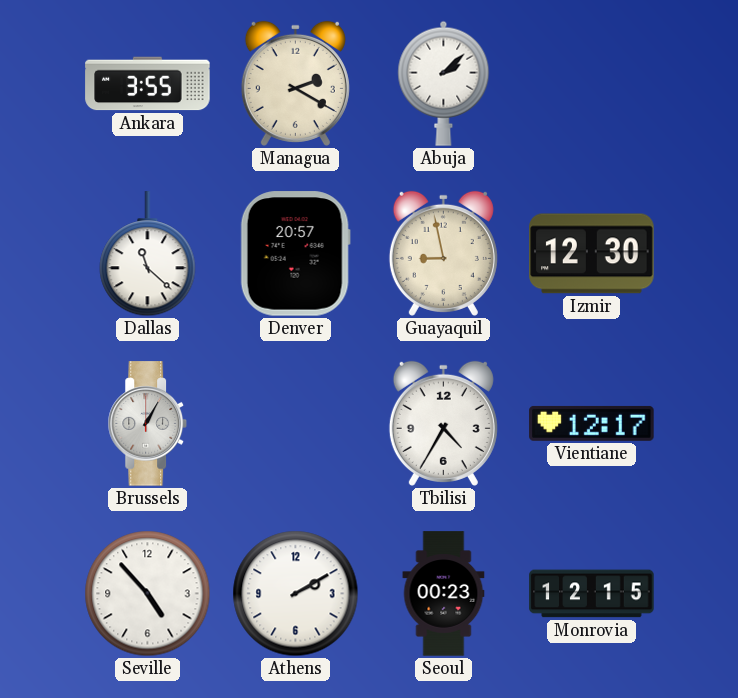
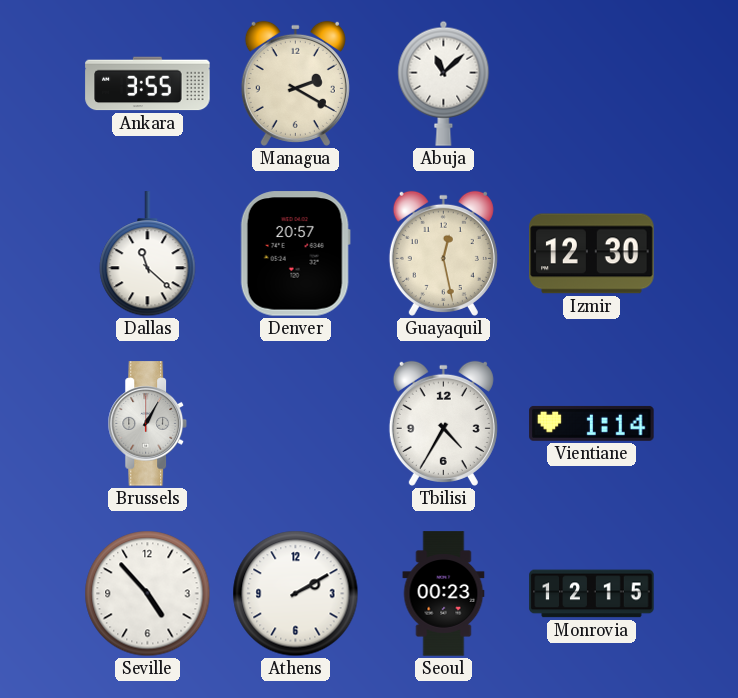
Abuja: 2:08 -> 11:08 (444, 83)
Guayaquil: 8:58 -> 12:28 (443, 253)
Vientiane: 12:17 -> 1:14 (592, 423)
